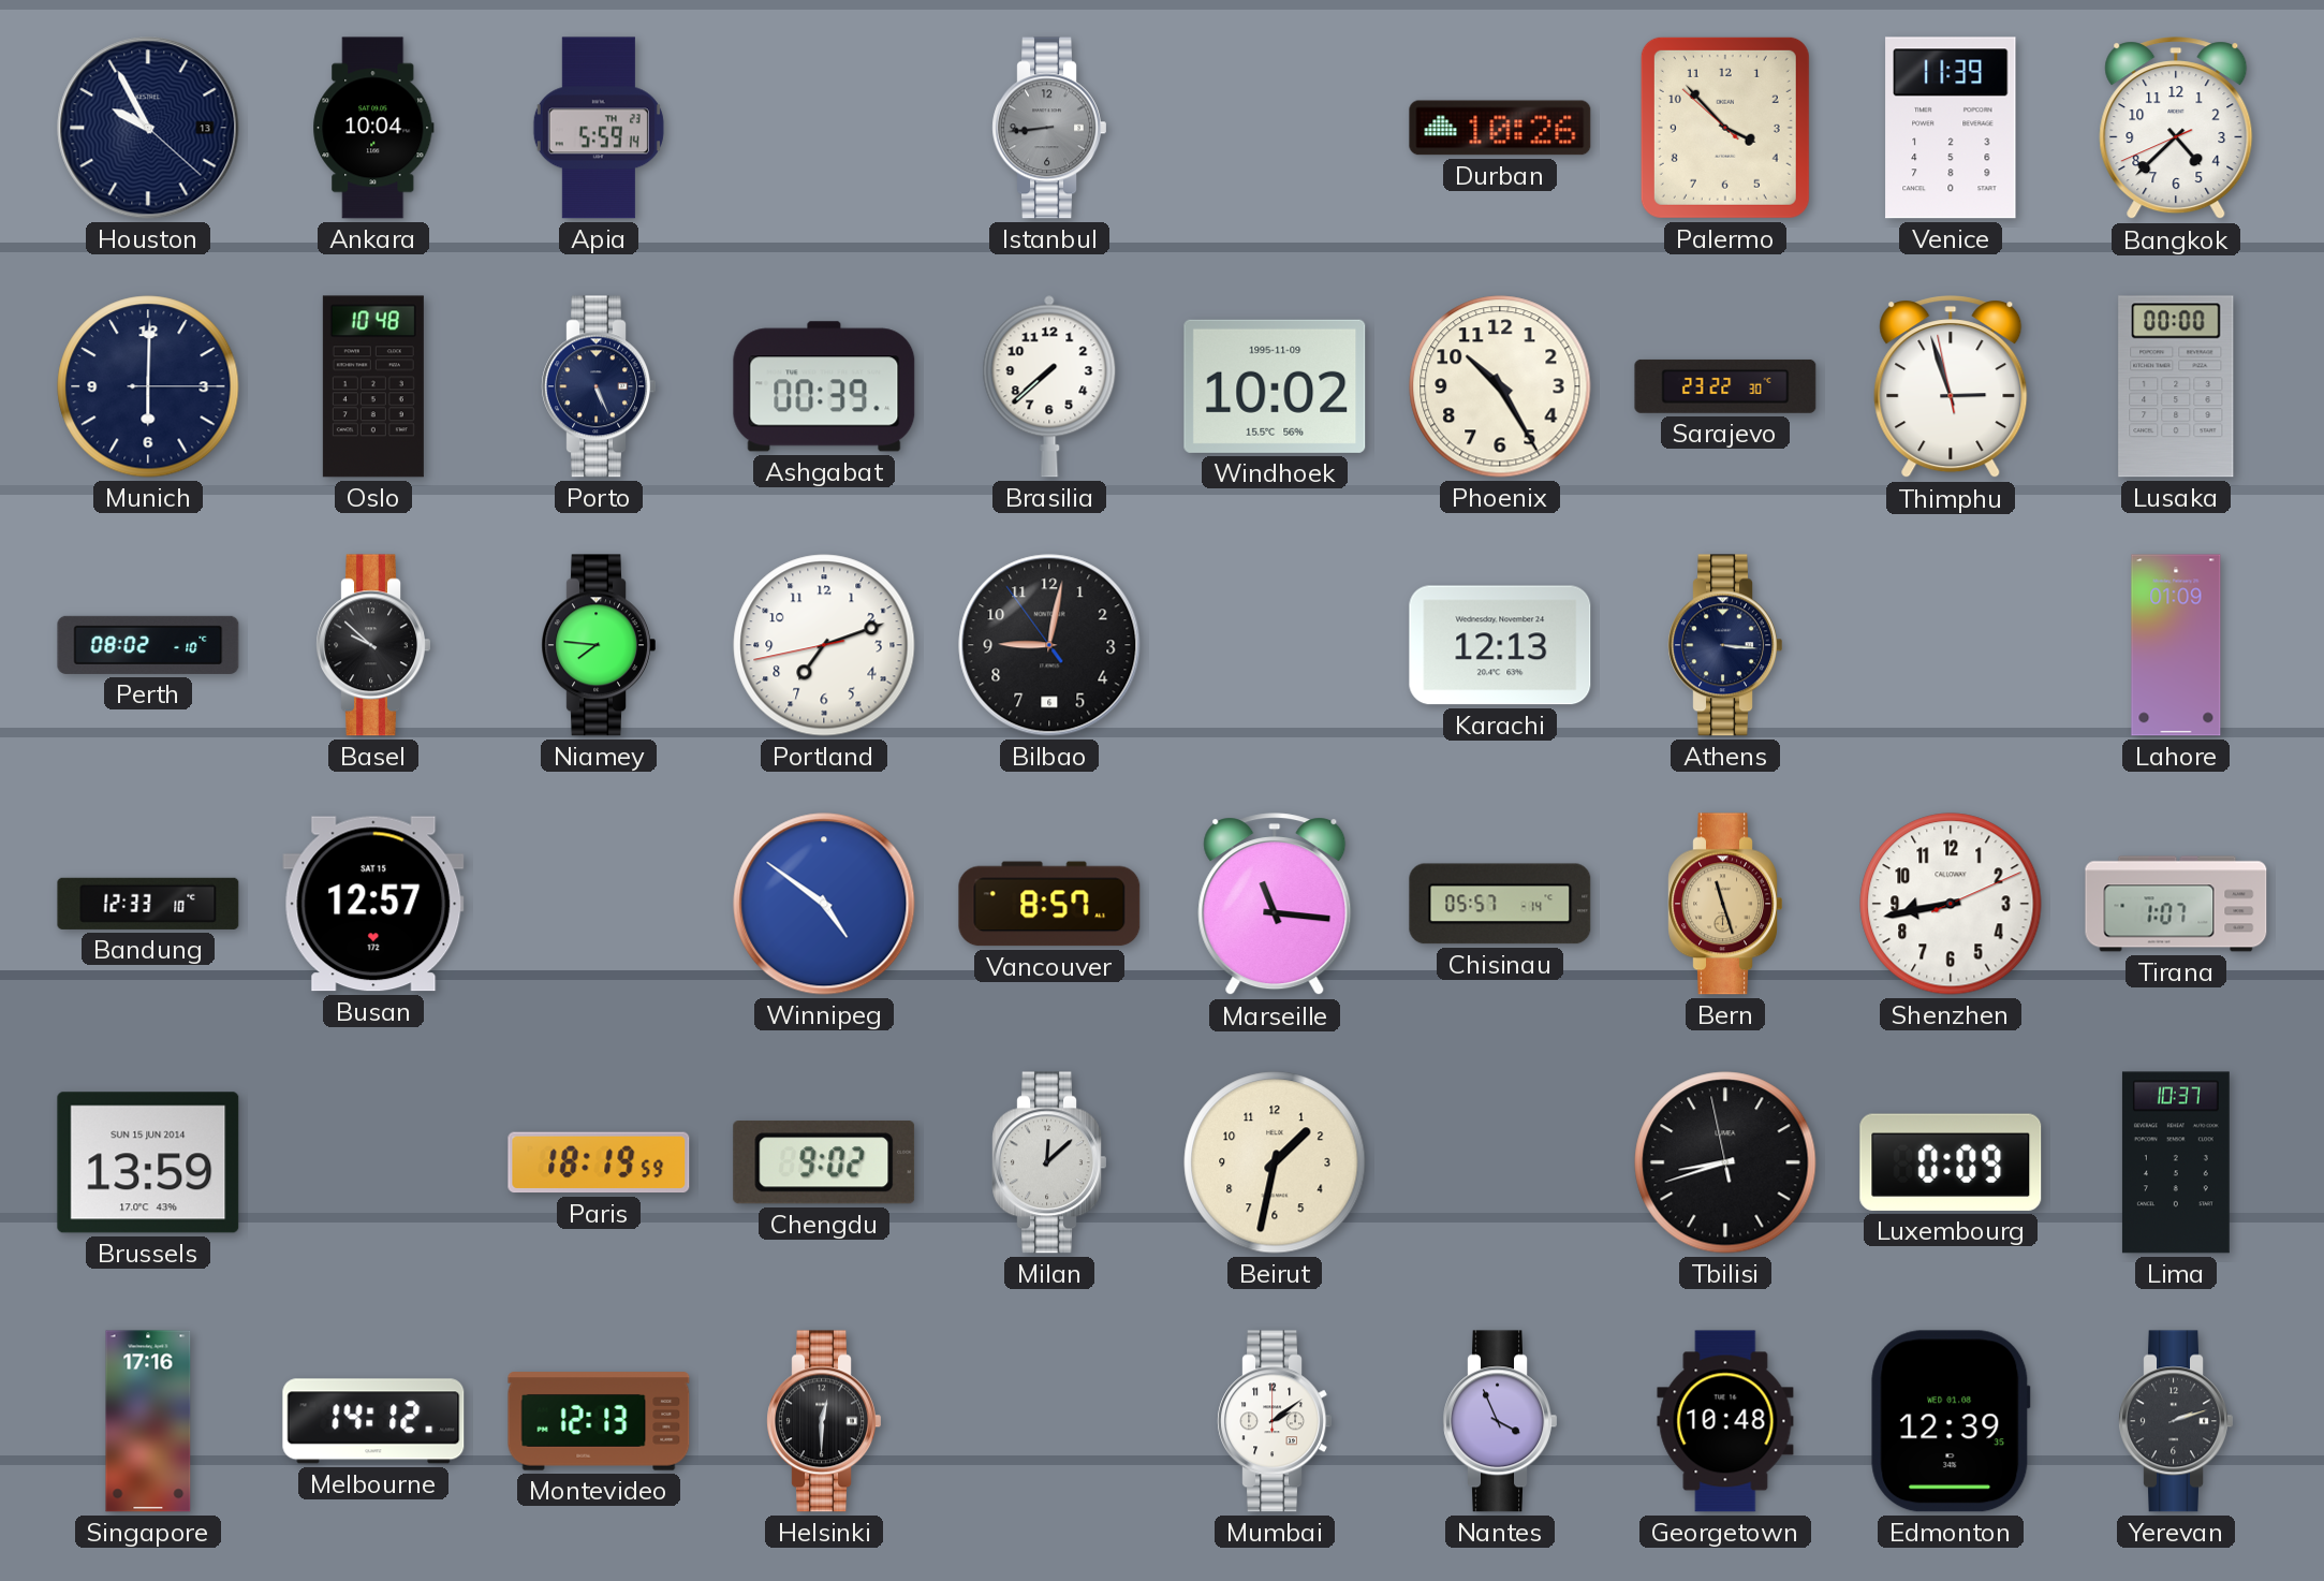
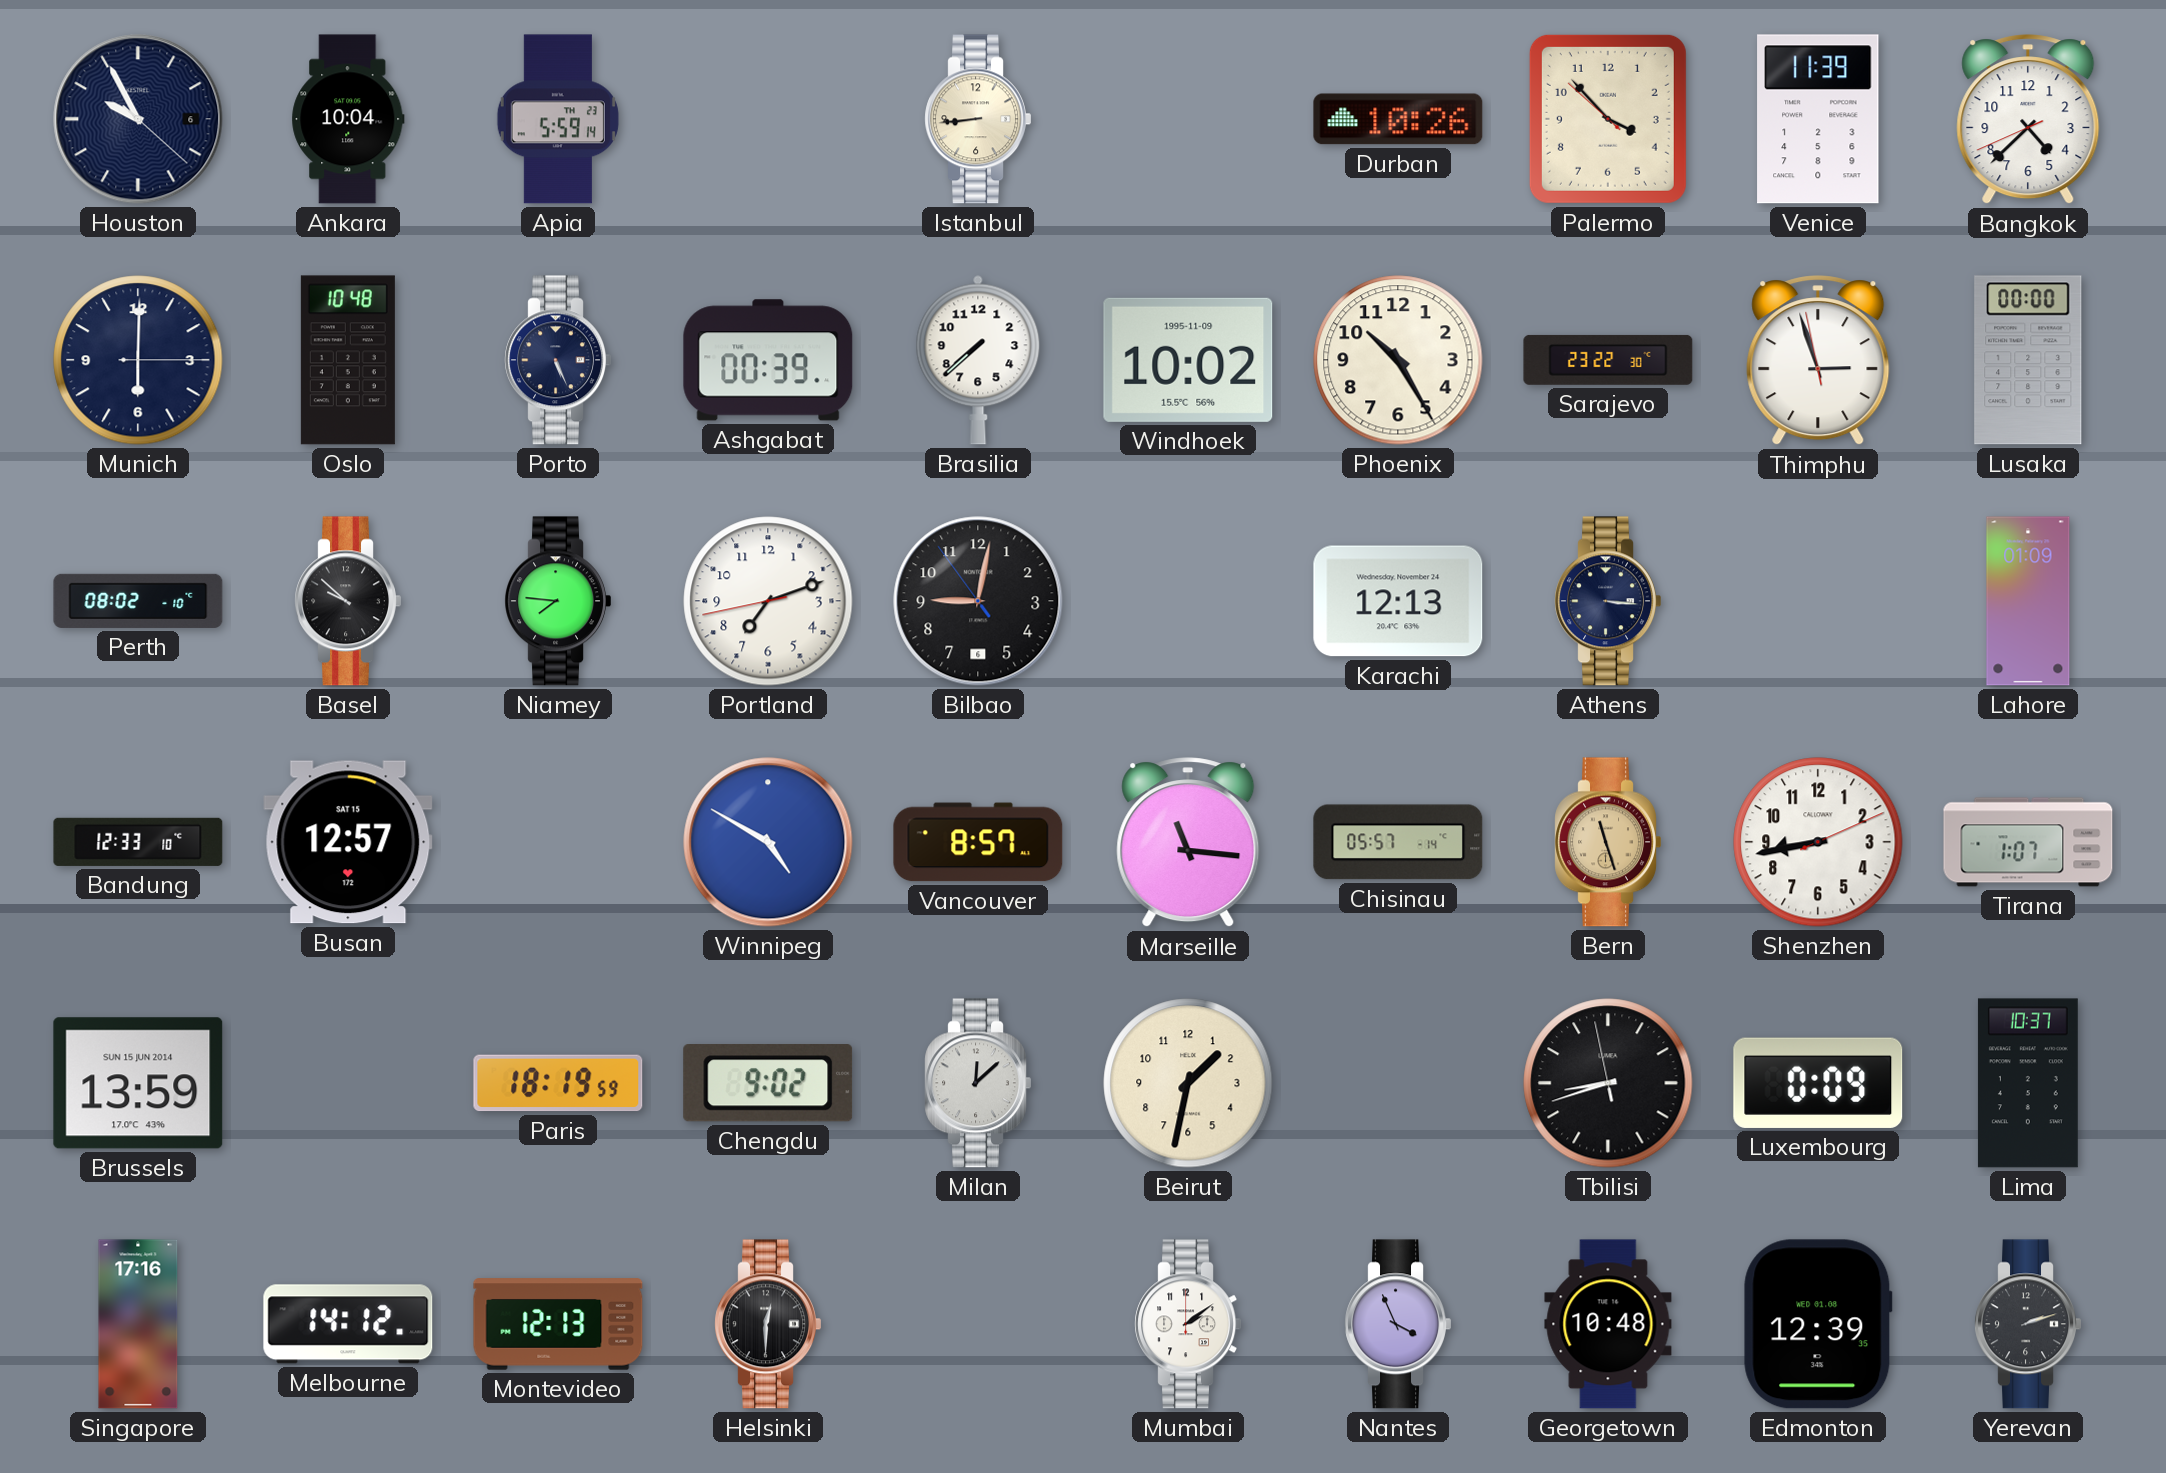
Houston date: 13 -> 6 (138, 119)
Istanbul dial: grey -> cream (978, 119)
Winnipeg: 4:51 -> 4:50 (768, 842)
